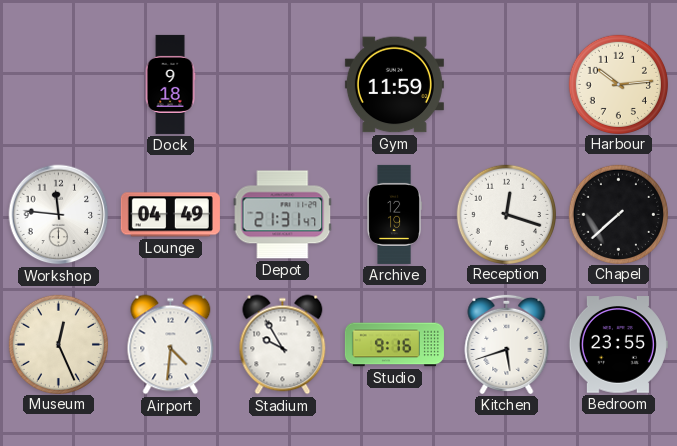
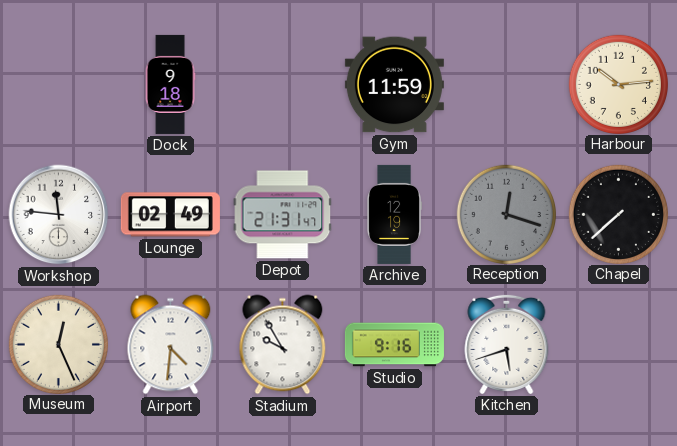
Lounge: 04:49 -> 02:49 (170, 215)
Reception dial: white -> grey (506, 214)
Bedroom: 23:55 -> none (618, 345)
